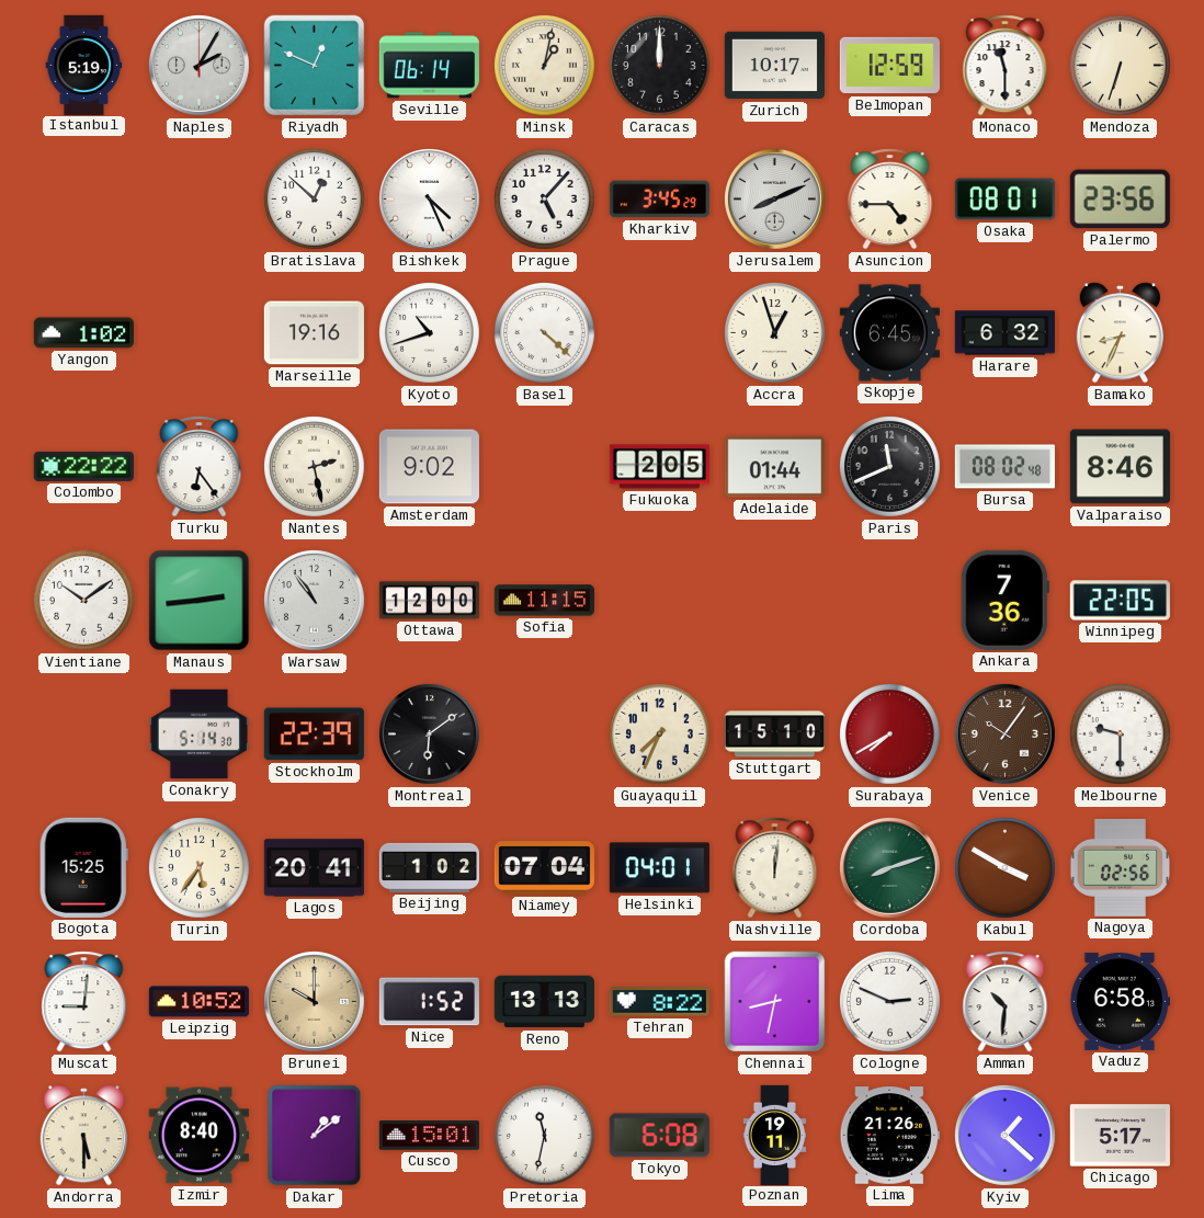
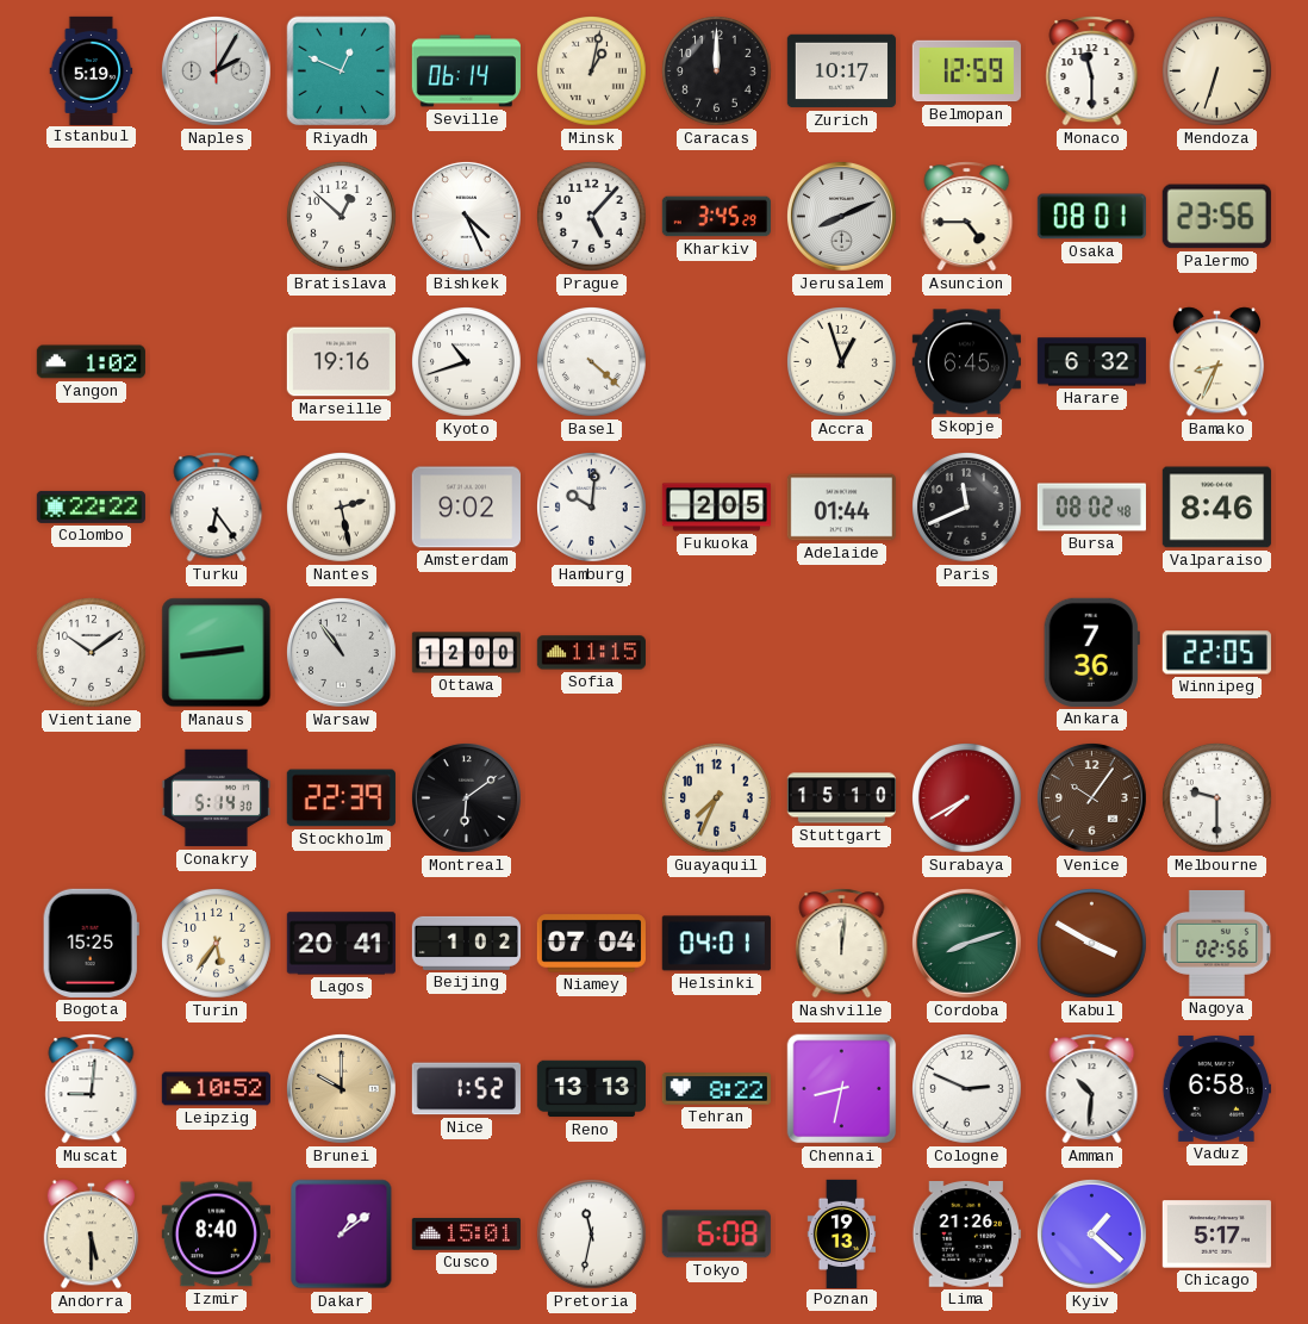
Hamburg: none -> 10:01 (592, 508)
Poznan: 19:11 -> 19:13 (842, 1233)
